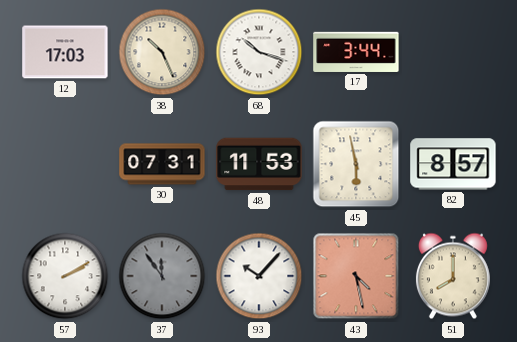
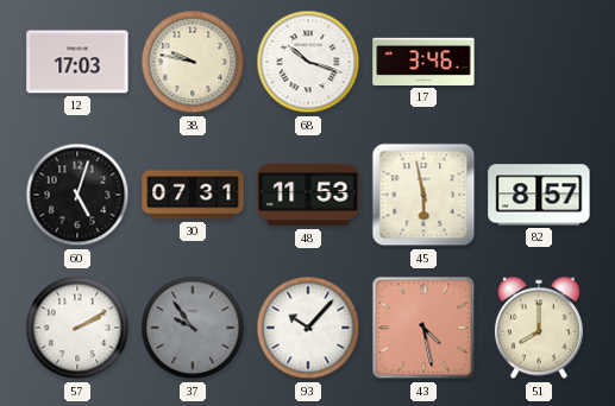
38: 10:26 -> 9:47 (193, 62)
17: 3:44 -> 3:46 (423, 62)
60: none -> 5:03 (77, 195)
37: 11:54 -> 9:54 (193, 328)
